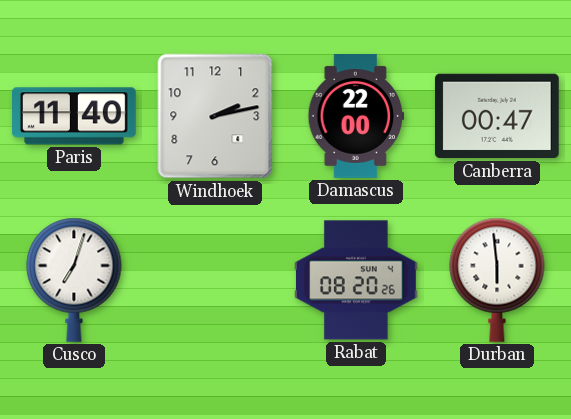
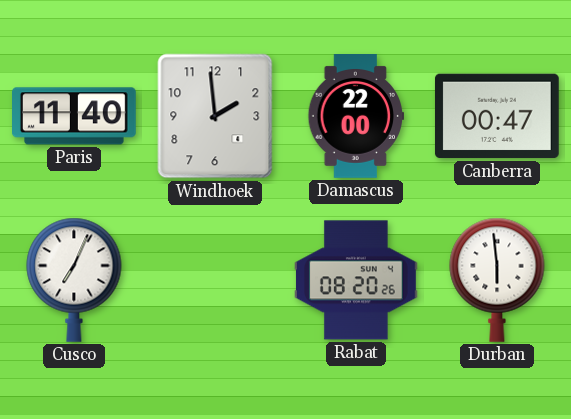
Windhoek: 2:13 -> 1:59 (215, 116)
Cusco: 7:03 -> 7:04 (74, 280)
